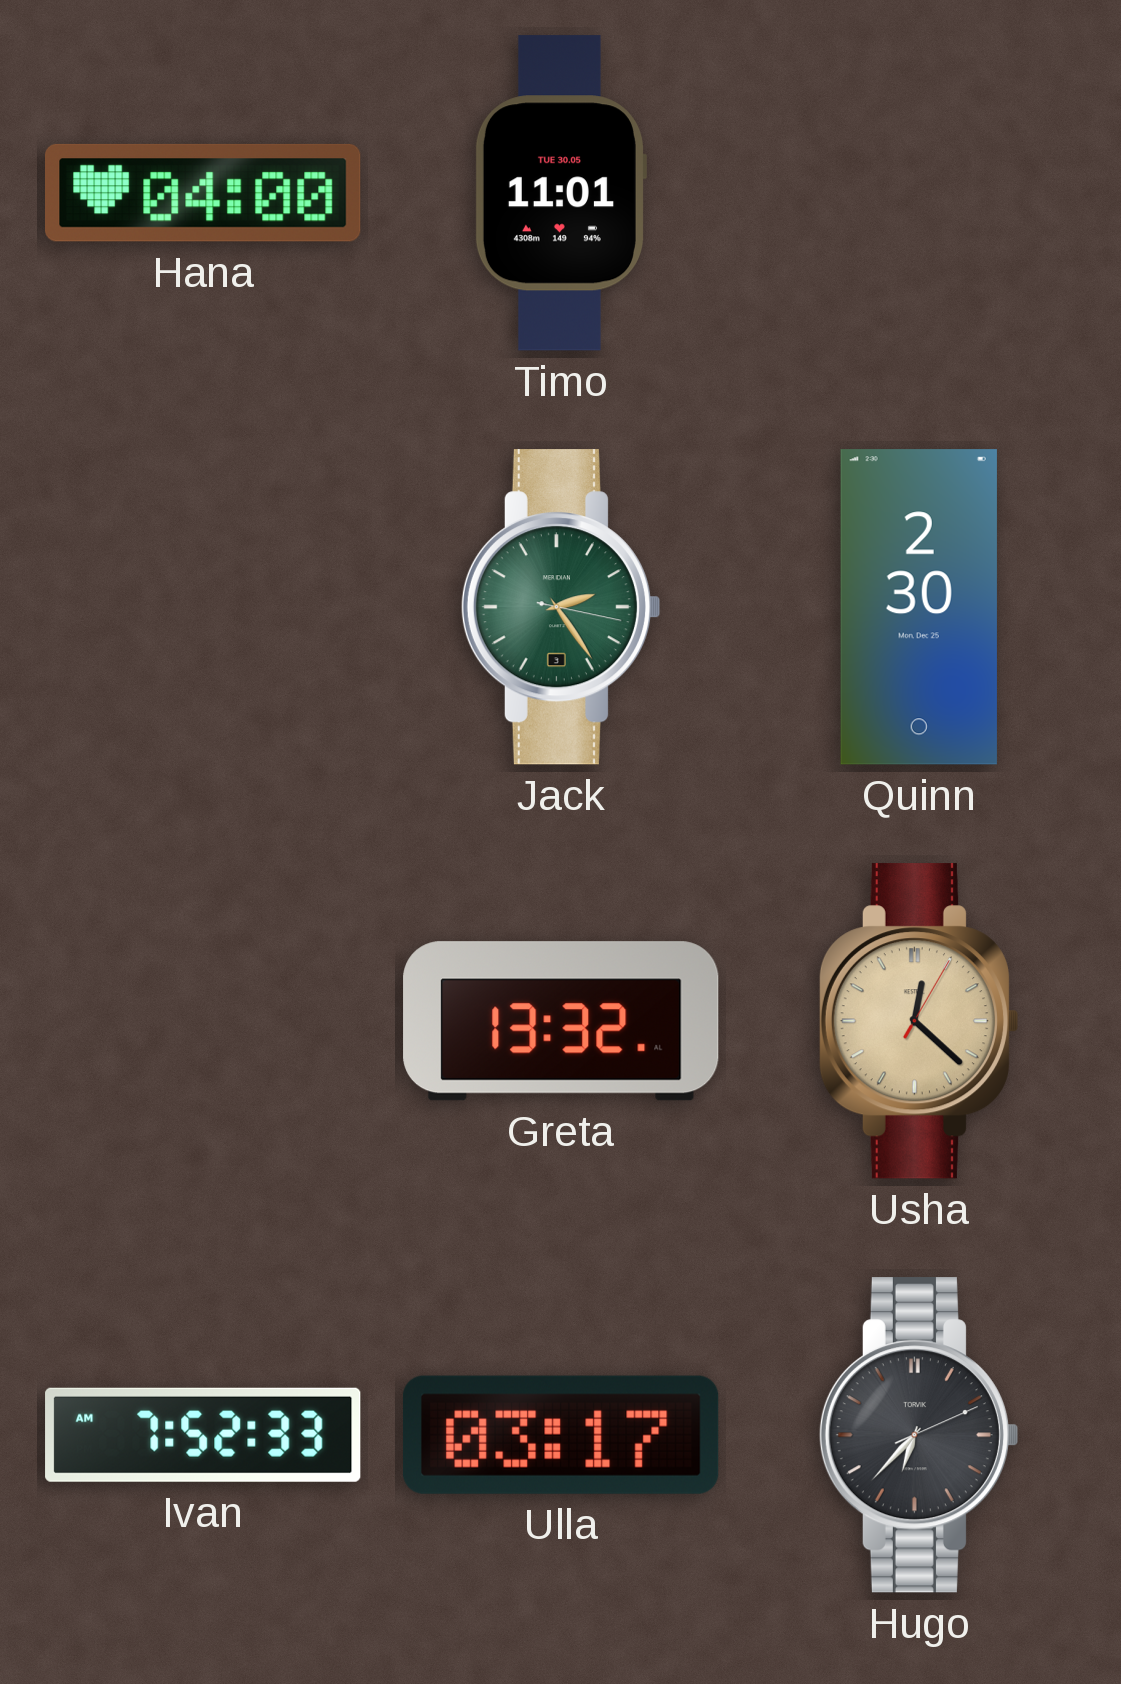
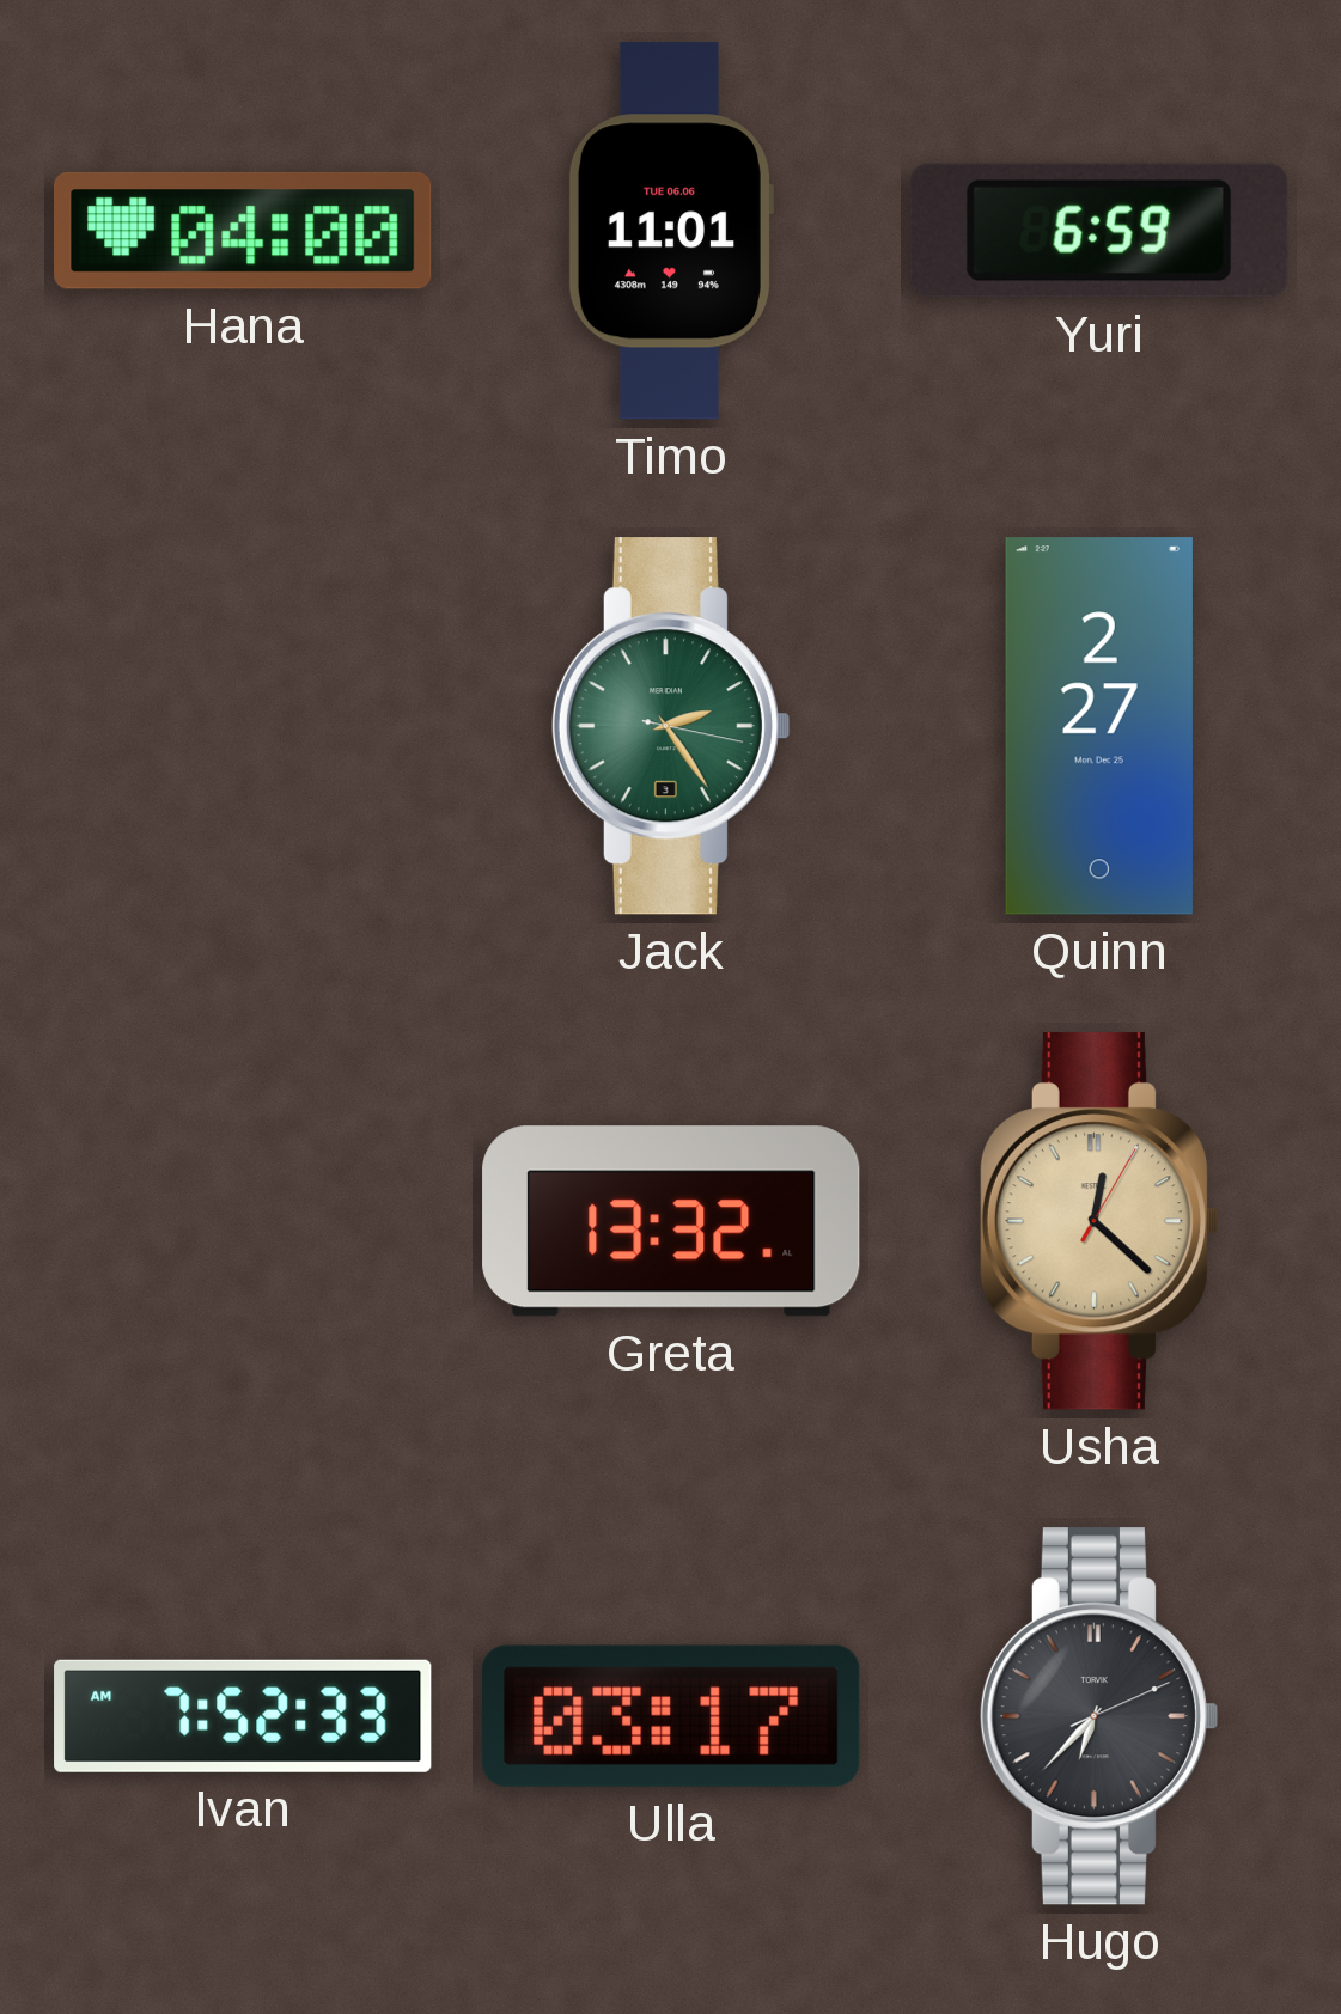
Timo date: TUE 30.05 -> TUE 06.06 (670, 231)
Yuri: none -> 6:59 (1099, 231)
Quinn: 2:30 -> 2:27 (1099, 726)
